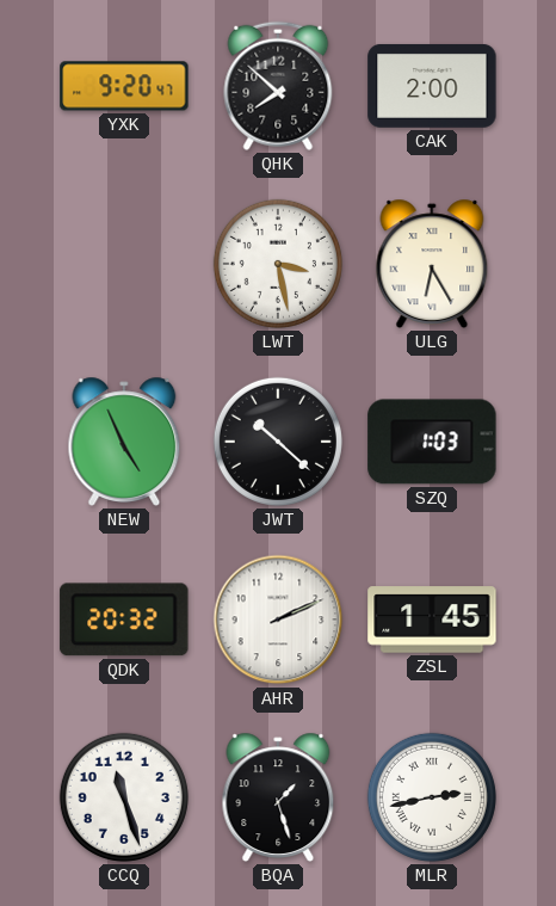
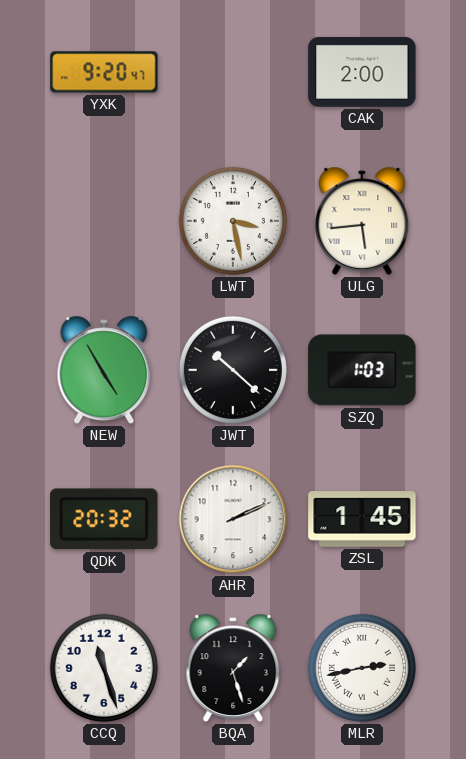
QHK: 7:52 -> none (278, 86)
ULG: 6:25 -> 5:44 (362, 221)
NEW: 4:56 -> 4:55 (104, 370)
